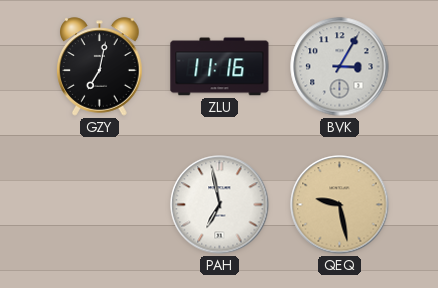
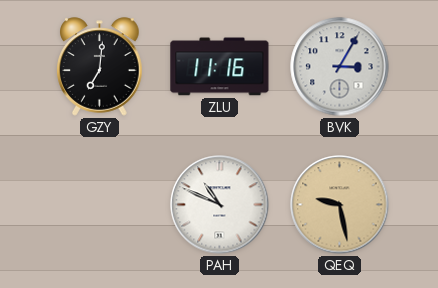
GZY: 7:02 -> 7:01 (100, 67)
PAH: 6:58 -> 10:49 (220, 205)
